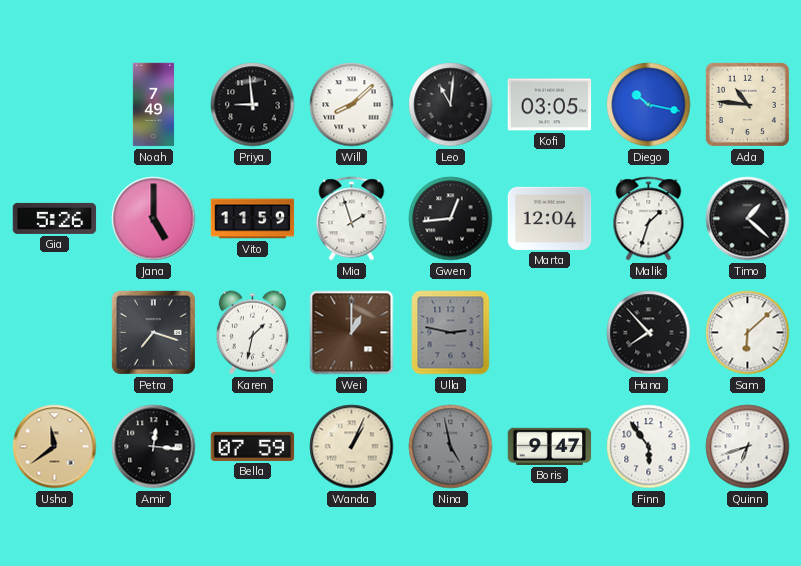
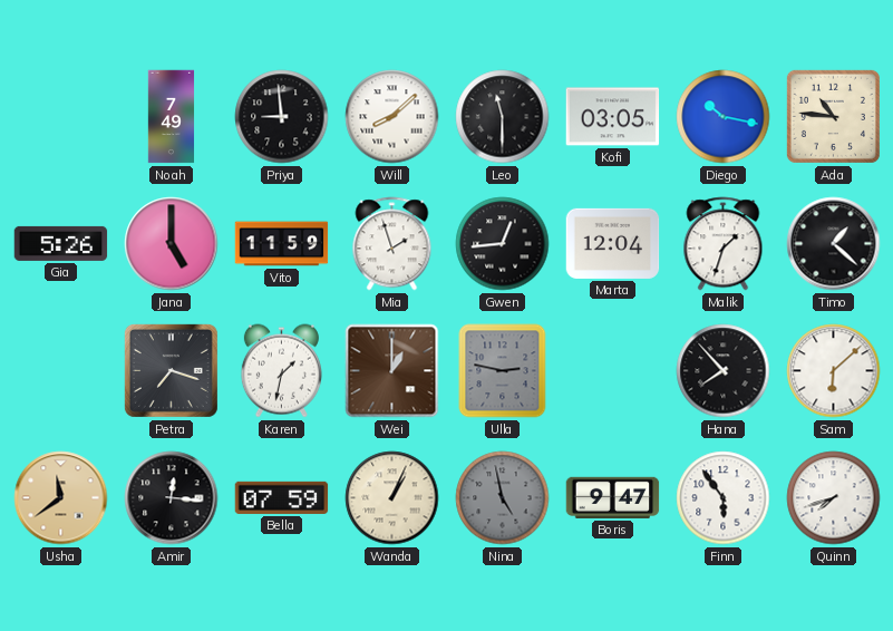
Leo: 11:01 -> 11:30 (503, 117)
Quinn: 6:42 -> 7:42 (834, 498)
